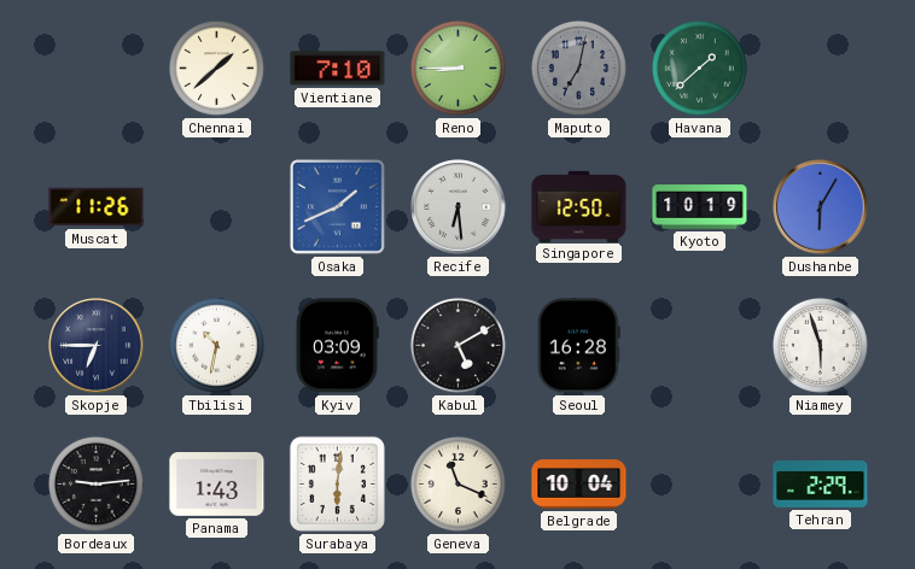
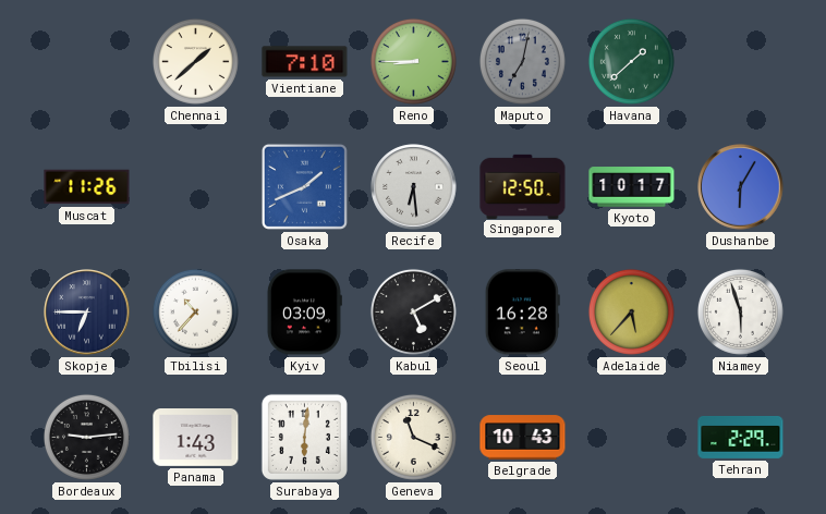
Kyoto: 10:19 -> 10:17 (632, 187)
Tbilisi: 10:32 -> 10:37 (195, 311)
Adelaide: none -> 5:37 (631, 311)
Belgrade: 10:04 -> 10:43 (523, 438)
